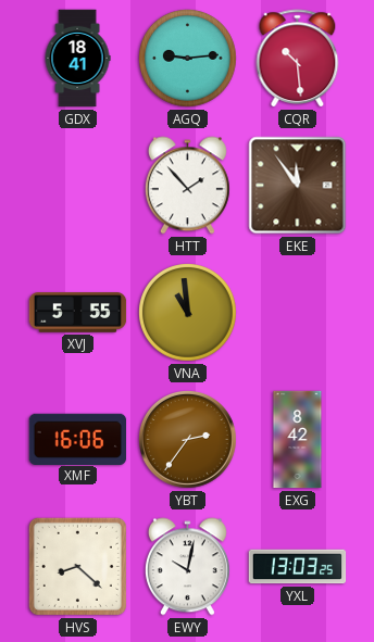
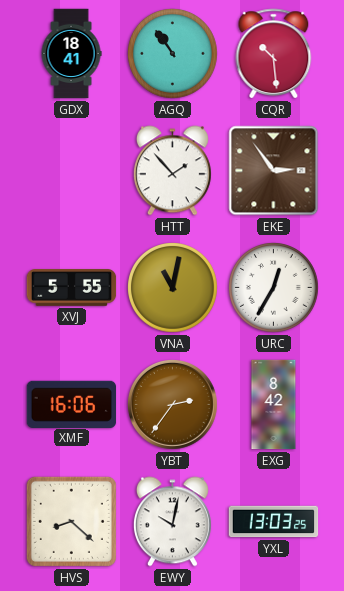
AGQ: 9:14 -> 10:54 (173, 54)
EKE: 11:54 -> 2:54 (274, 171)
VNA: 10:59 -> 11:02 (173, 288)
URC: none -> 12:35 (274, 288)
